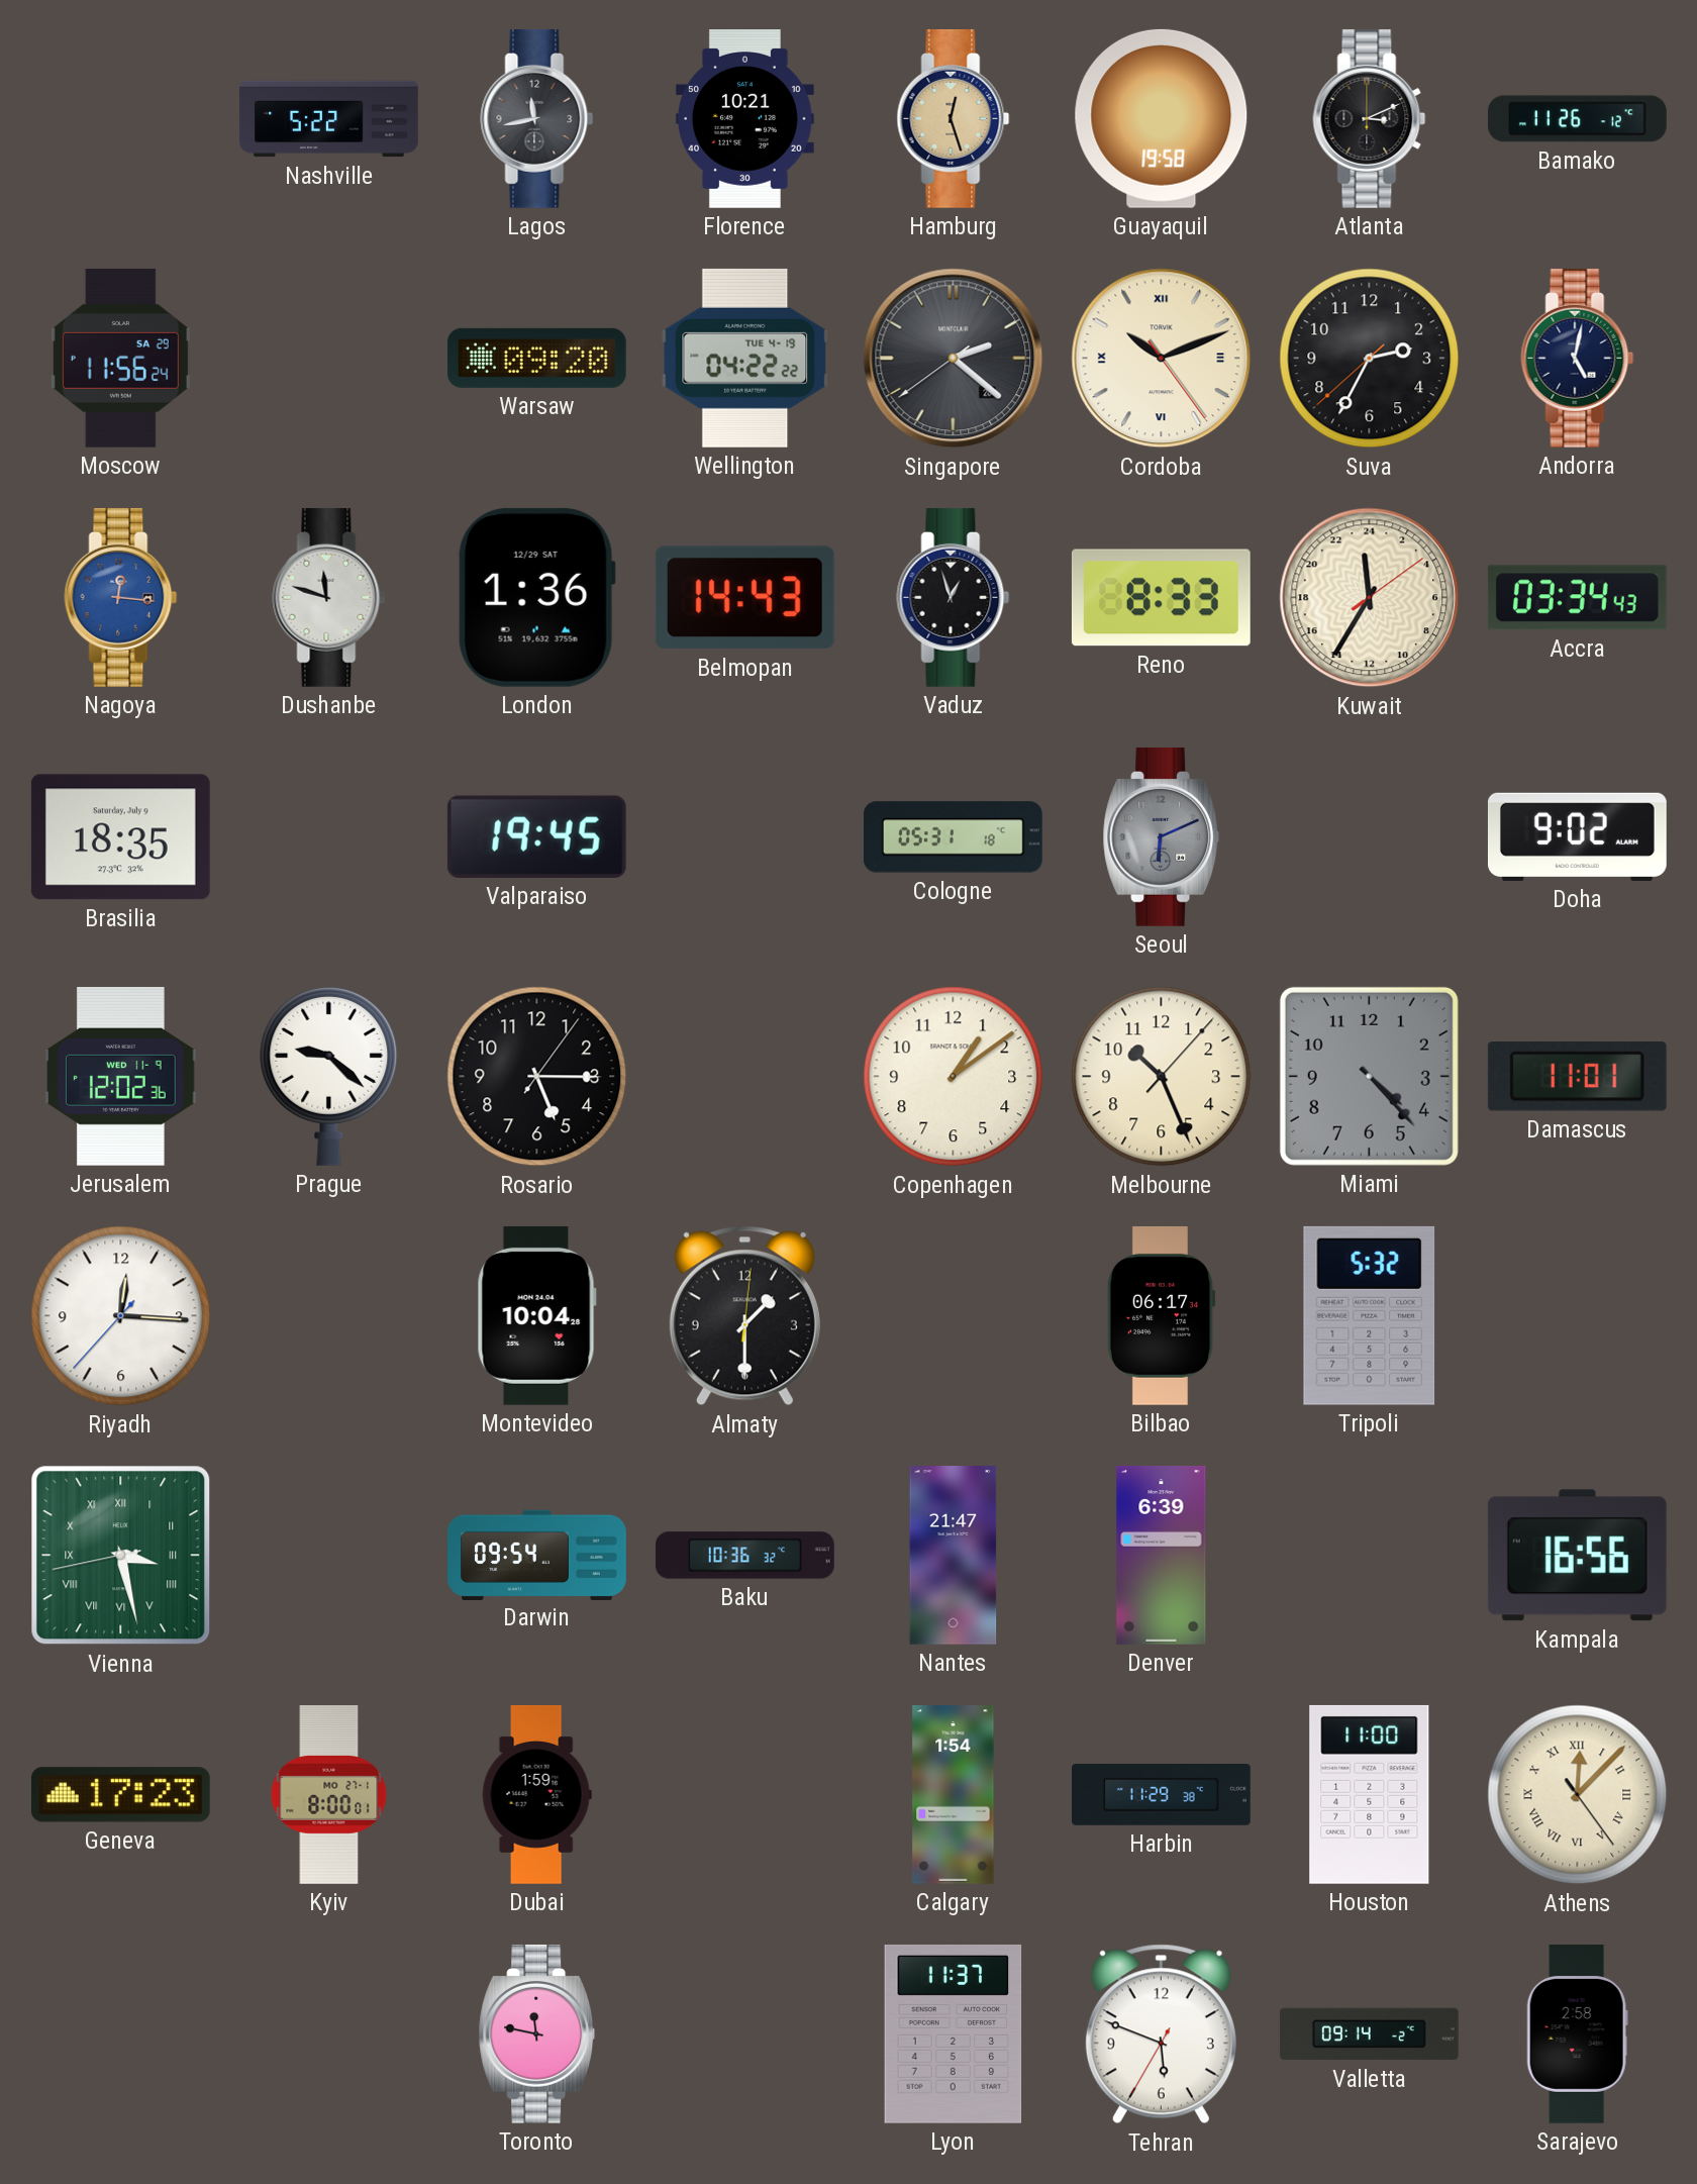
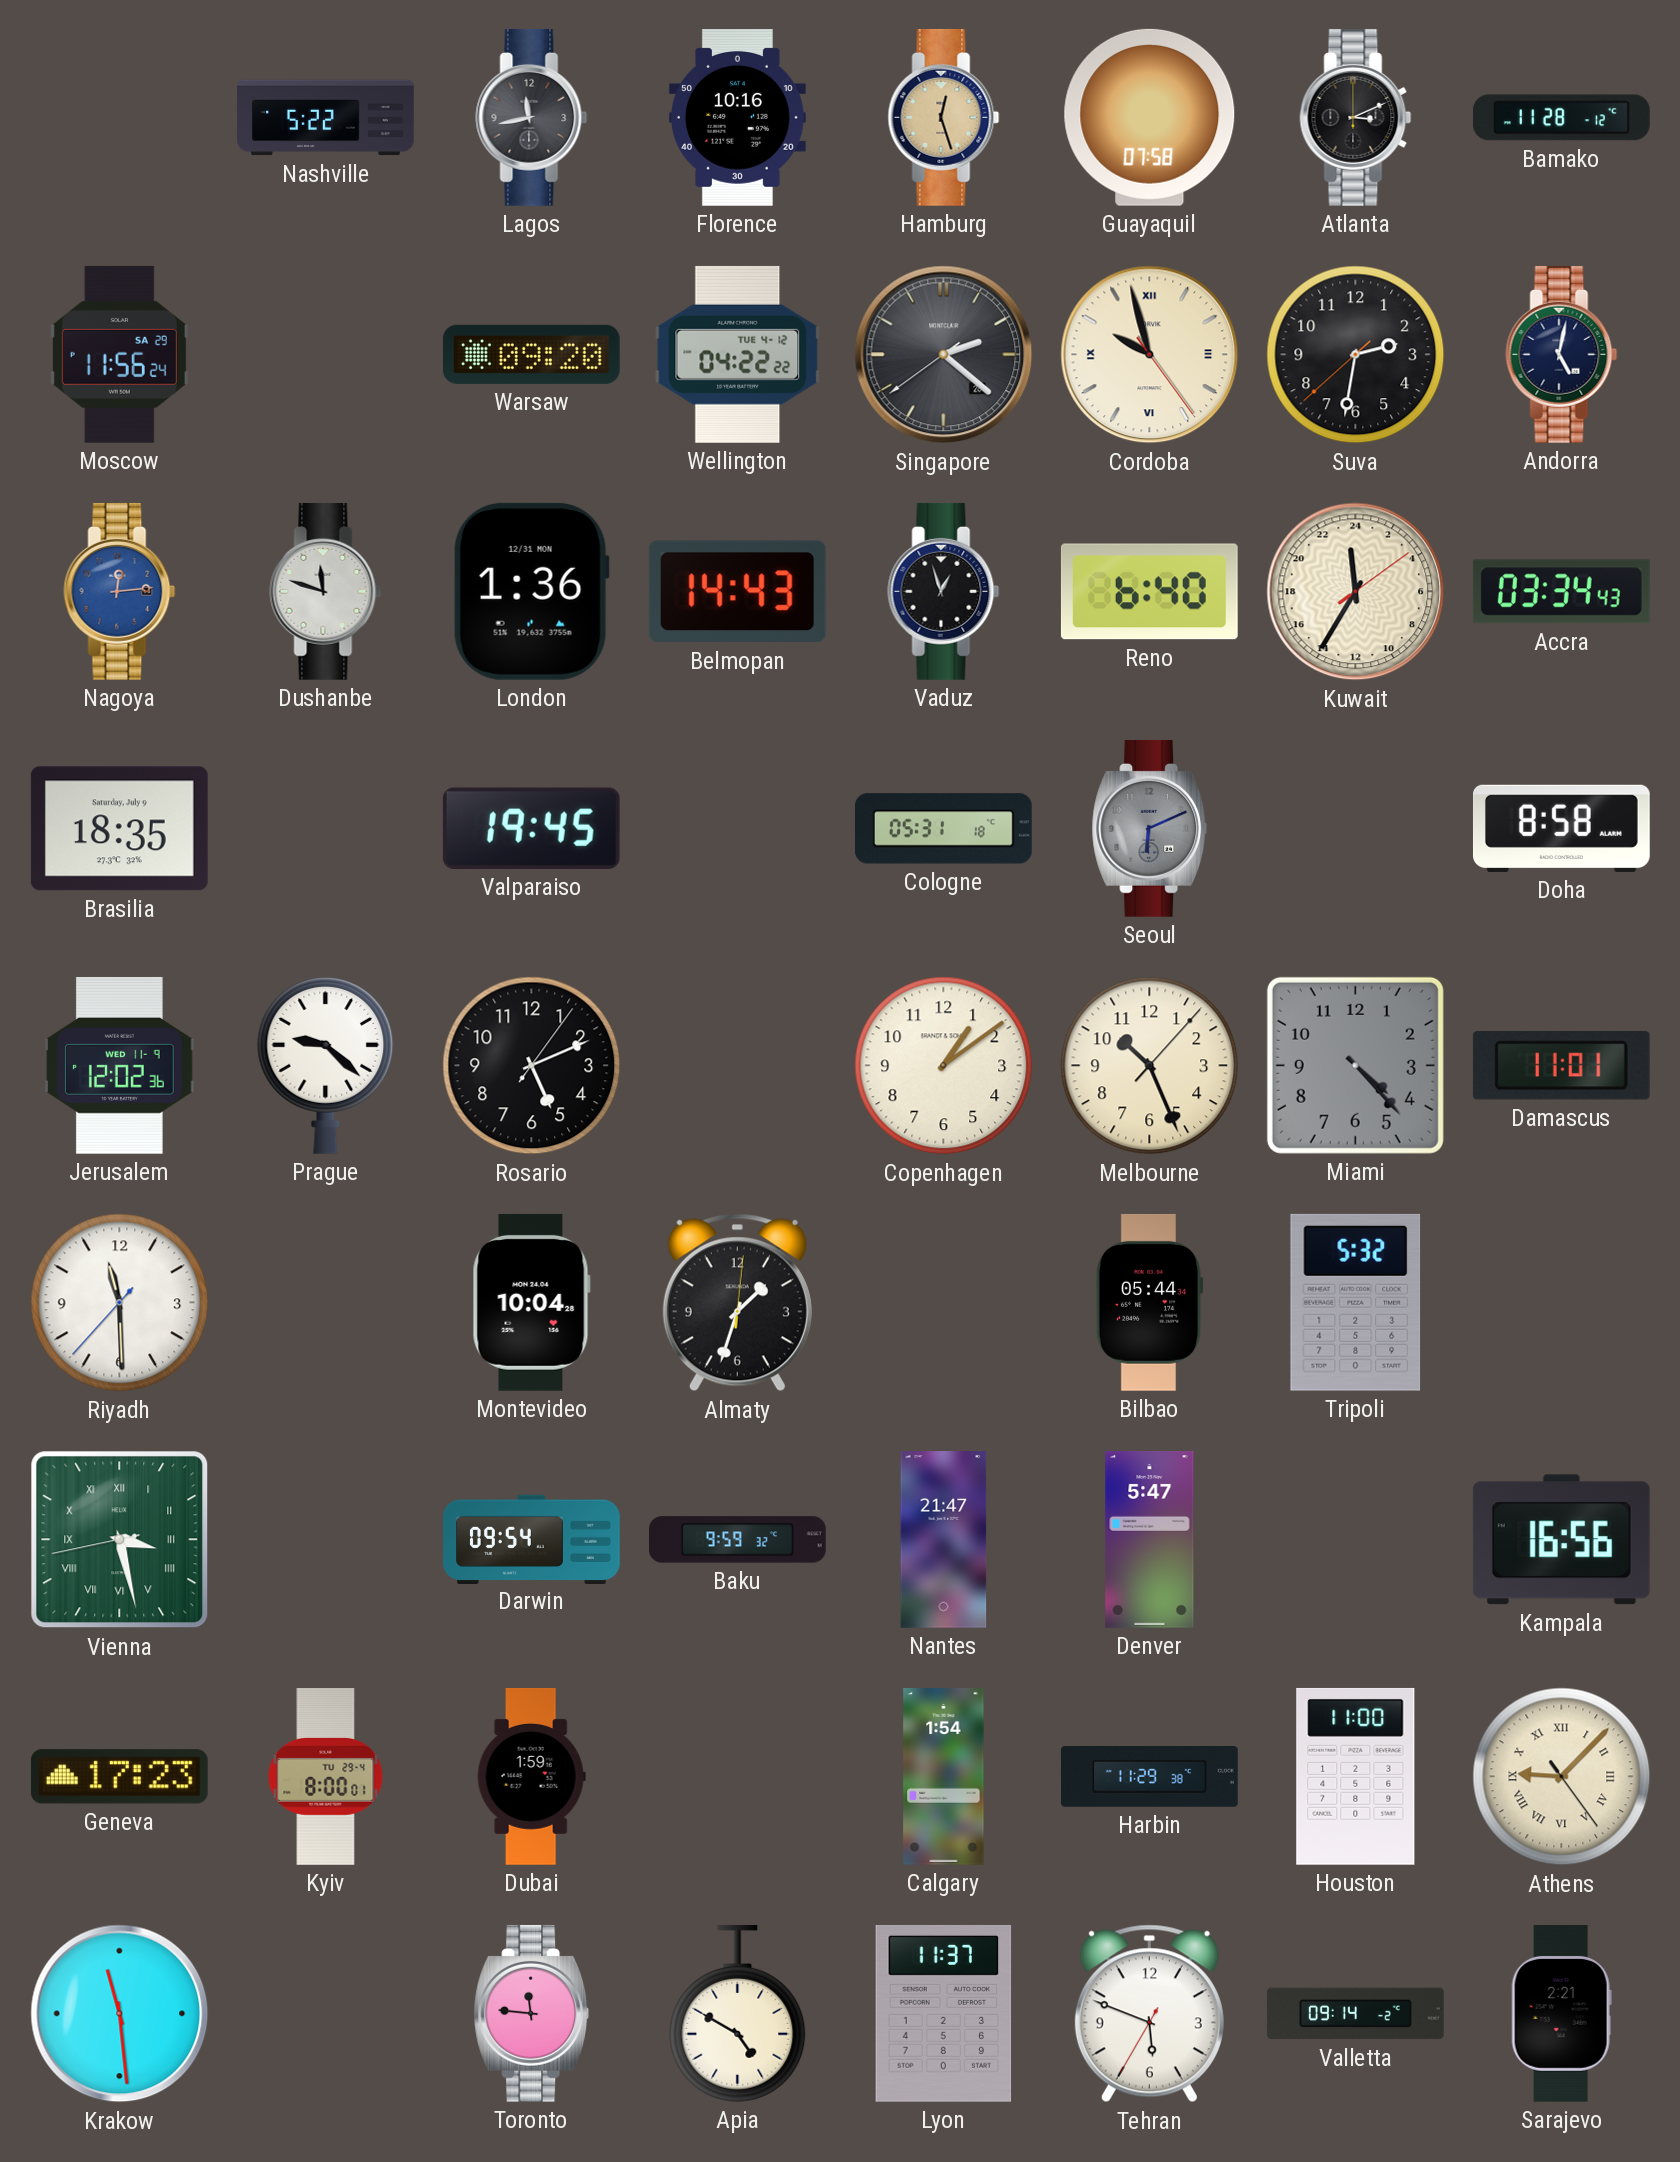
Florence: 10:21 -> 10:16 (737, 118)
Guayaquil: 19:58 -> 07:58 (1150, 117)
Bamako: 11:26 -> 11:28 (1561, 118)
Wellington date: TUE 4-19 -> TUE 4-12 (738, 354)
Cordoba: 10:11 -> 9:57 (1150, 355)
Suva: 2:34 -> 2:31 (1356, 355)
Nagoya: 12:16 -> 12:14 (120, 591)
London date: 12/29 SAT -> 12/31 MON (531, 591)
Reno: 8:33 -> 6:40 (1149, 592)
Doha: 9:02 -> 8:58 (1561, 828)
Rosario: 5:15 -> 5:11 (532, 1066)
Riyadh: 12:15 -> 11:29 (120, 1303)
Almaty: 1:30 -> 1:33 (737, 1303)
Bilbao: 06:17 -> 05:44 (1149, 1302)
Baku: 10:36 -> 9:59 (738, 1540)
Denver: 6:39 -> 5:47 (1150, 1540)
Kyiv date: MO 27-1 -> TU 29-4 (326, 1777)
Athens: 12:07 -> 9:07 (1562, 1777)
Krakow: none -> 11:29 (120, 2014)
Toronto: 11:47 -> 11:46 (532, 2013)
Apia: none -> 4:50 (738, 2013)
Sarajevo: 2:58 -> 2:21 (1561, 2013)
